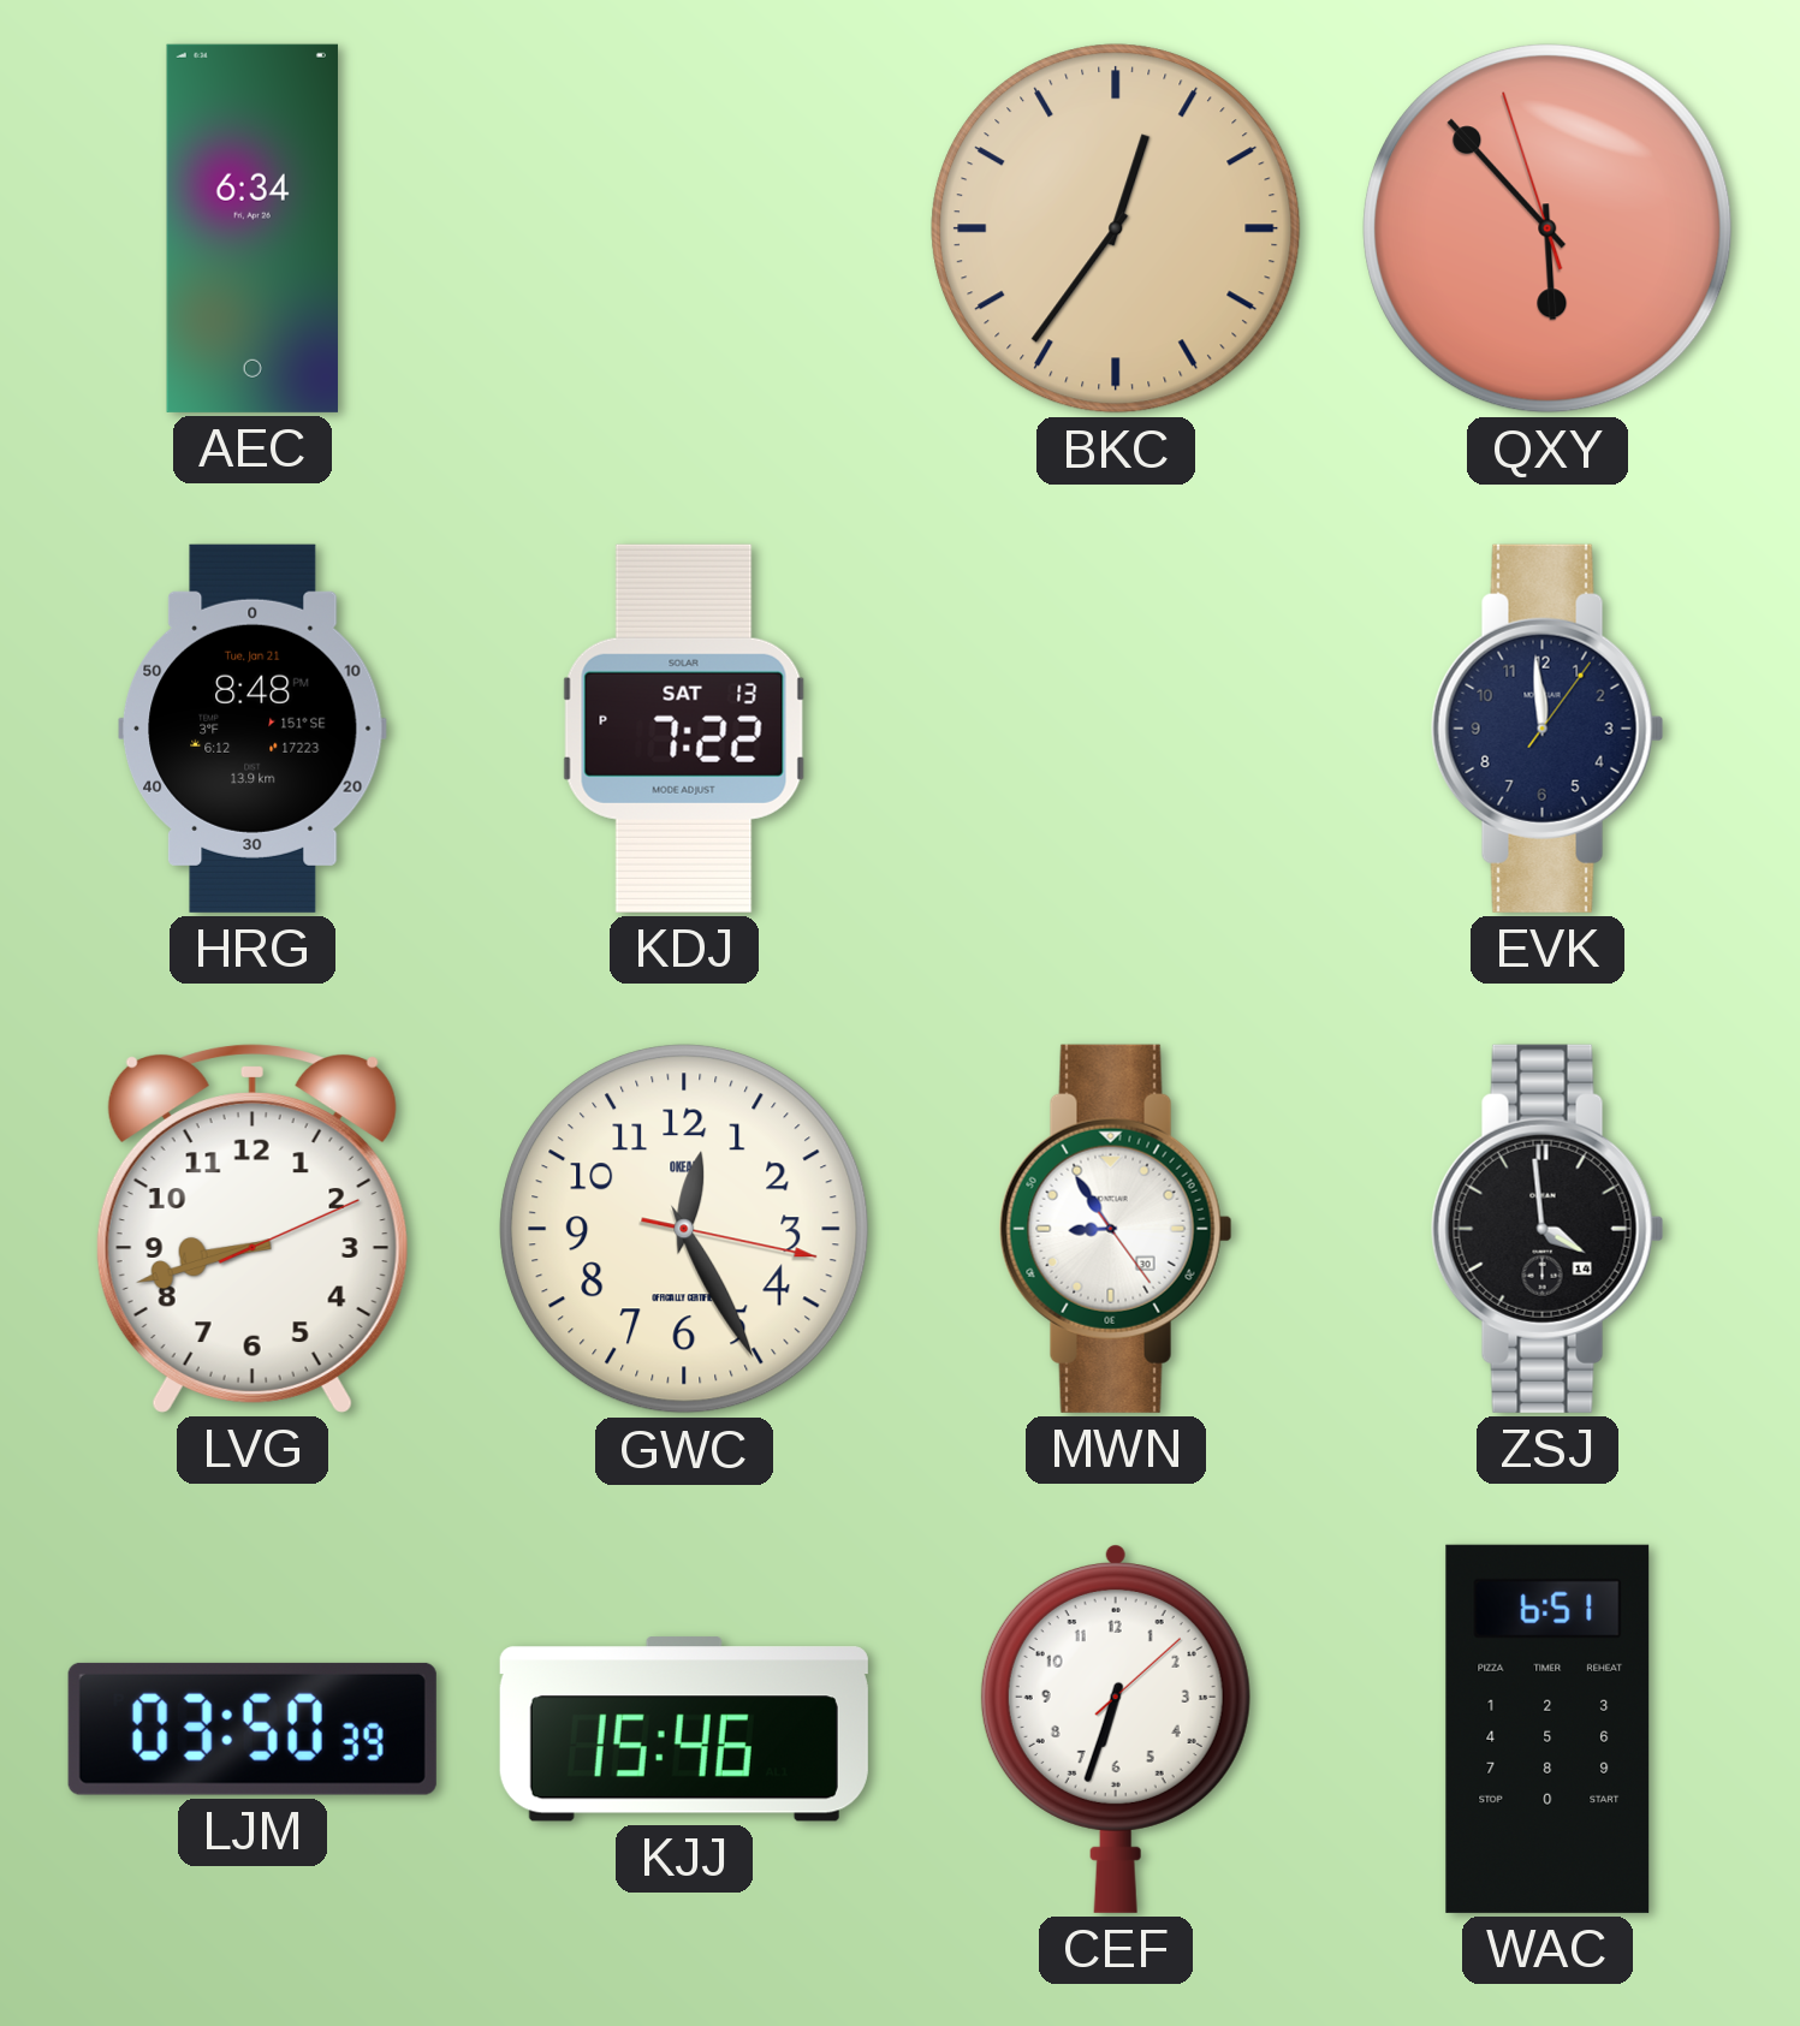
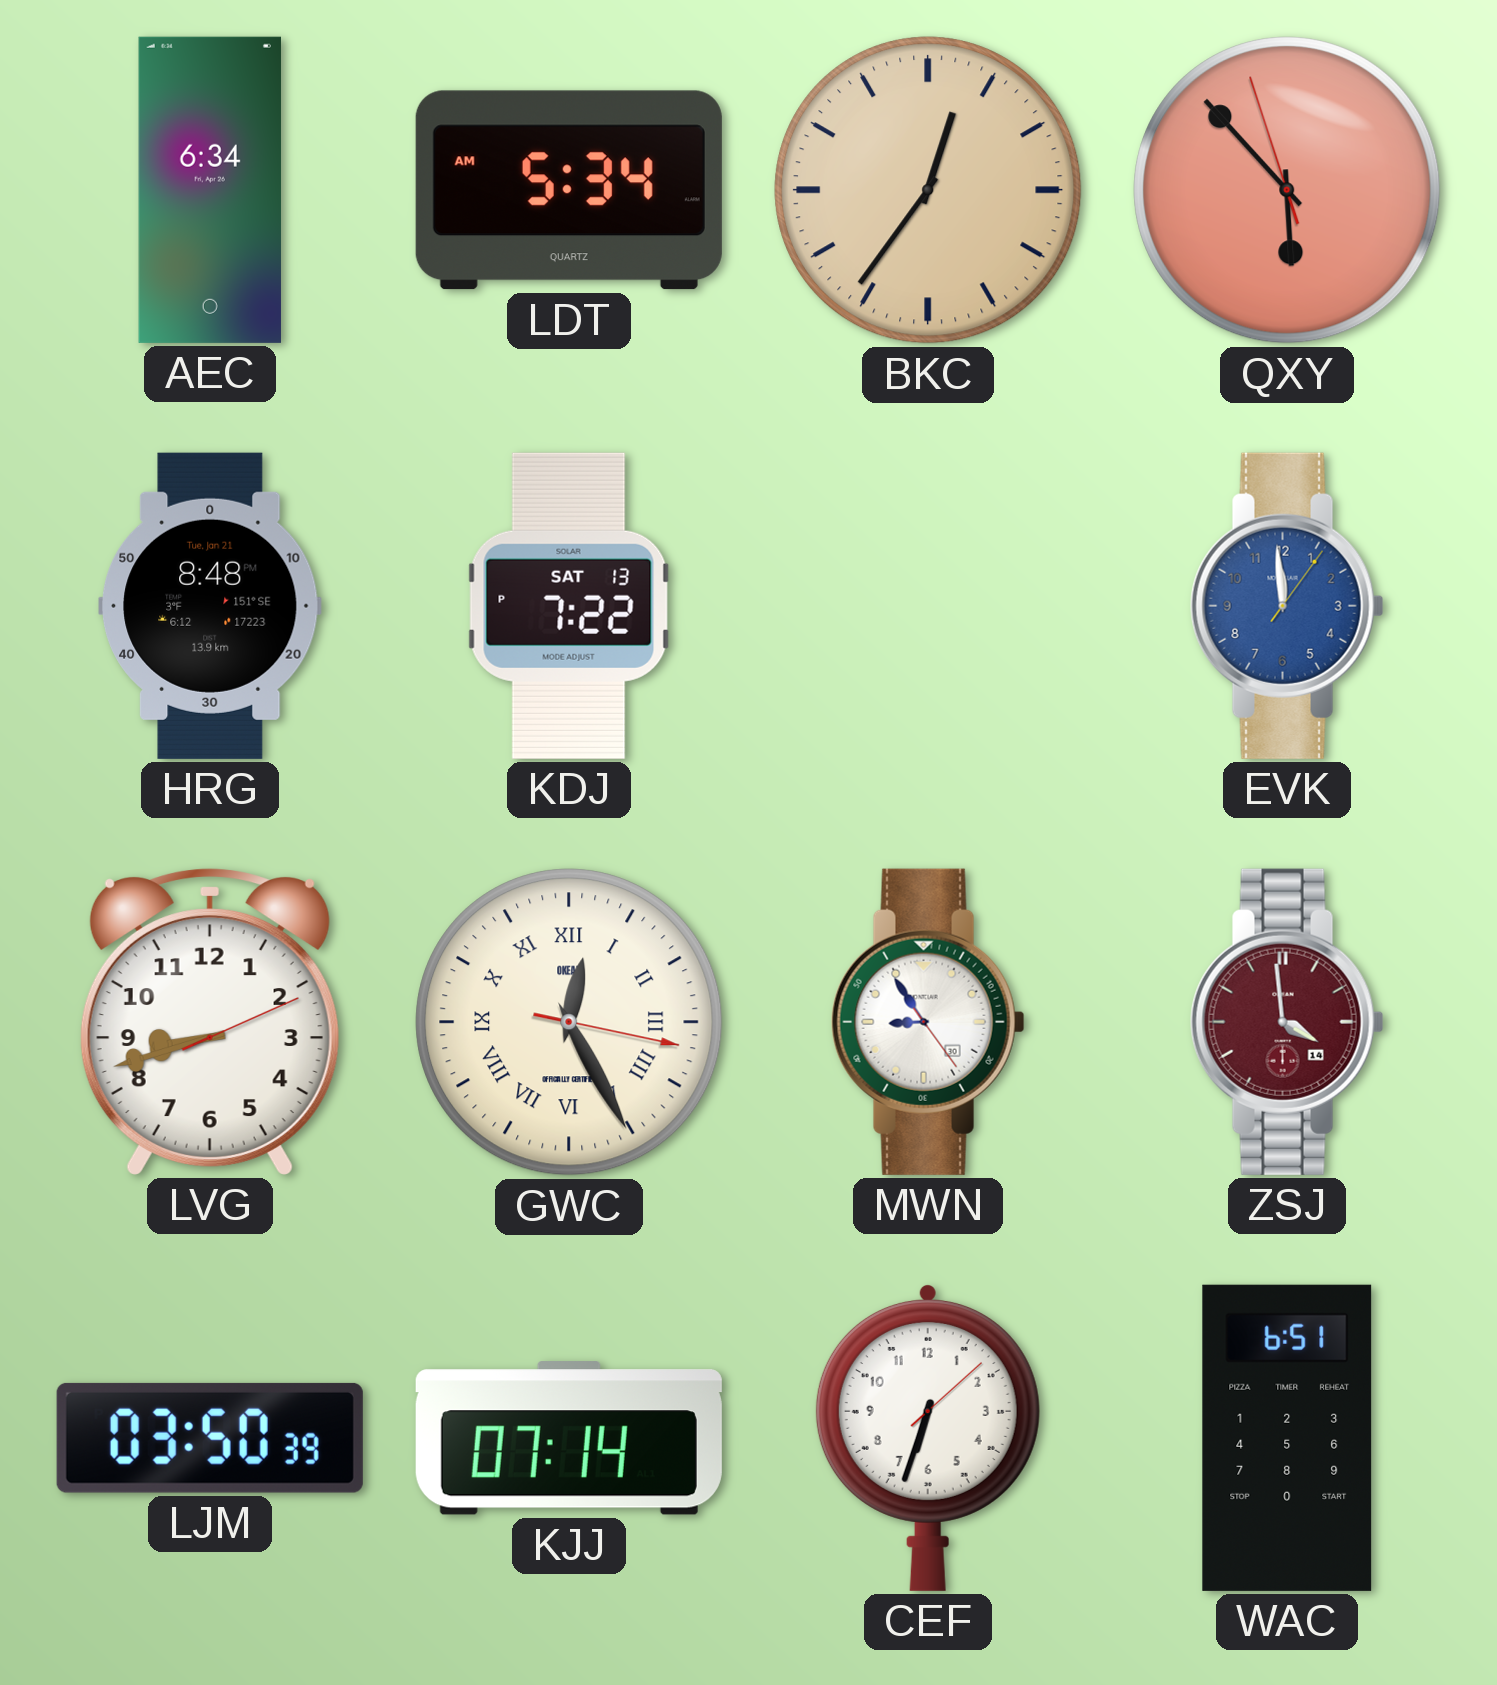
LDT: none -> 5:34 (569, 190)
EVK dial: navy -> blue (1287, 606)
GWC numerals: Arabic -> Roman (569, 1022)
ZSJ dial: black -> burgundy (1287, 1022)
KJJ: 15:46 -> 07:14 (569, 1438)
